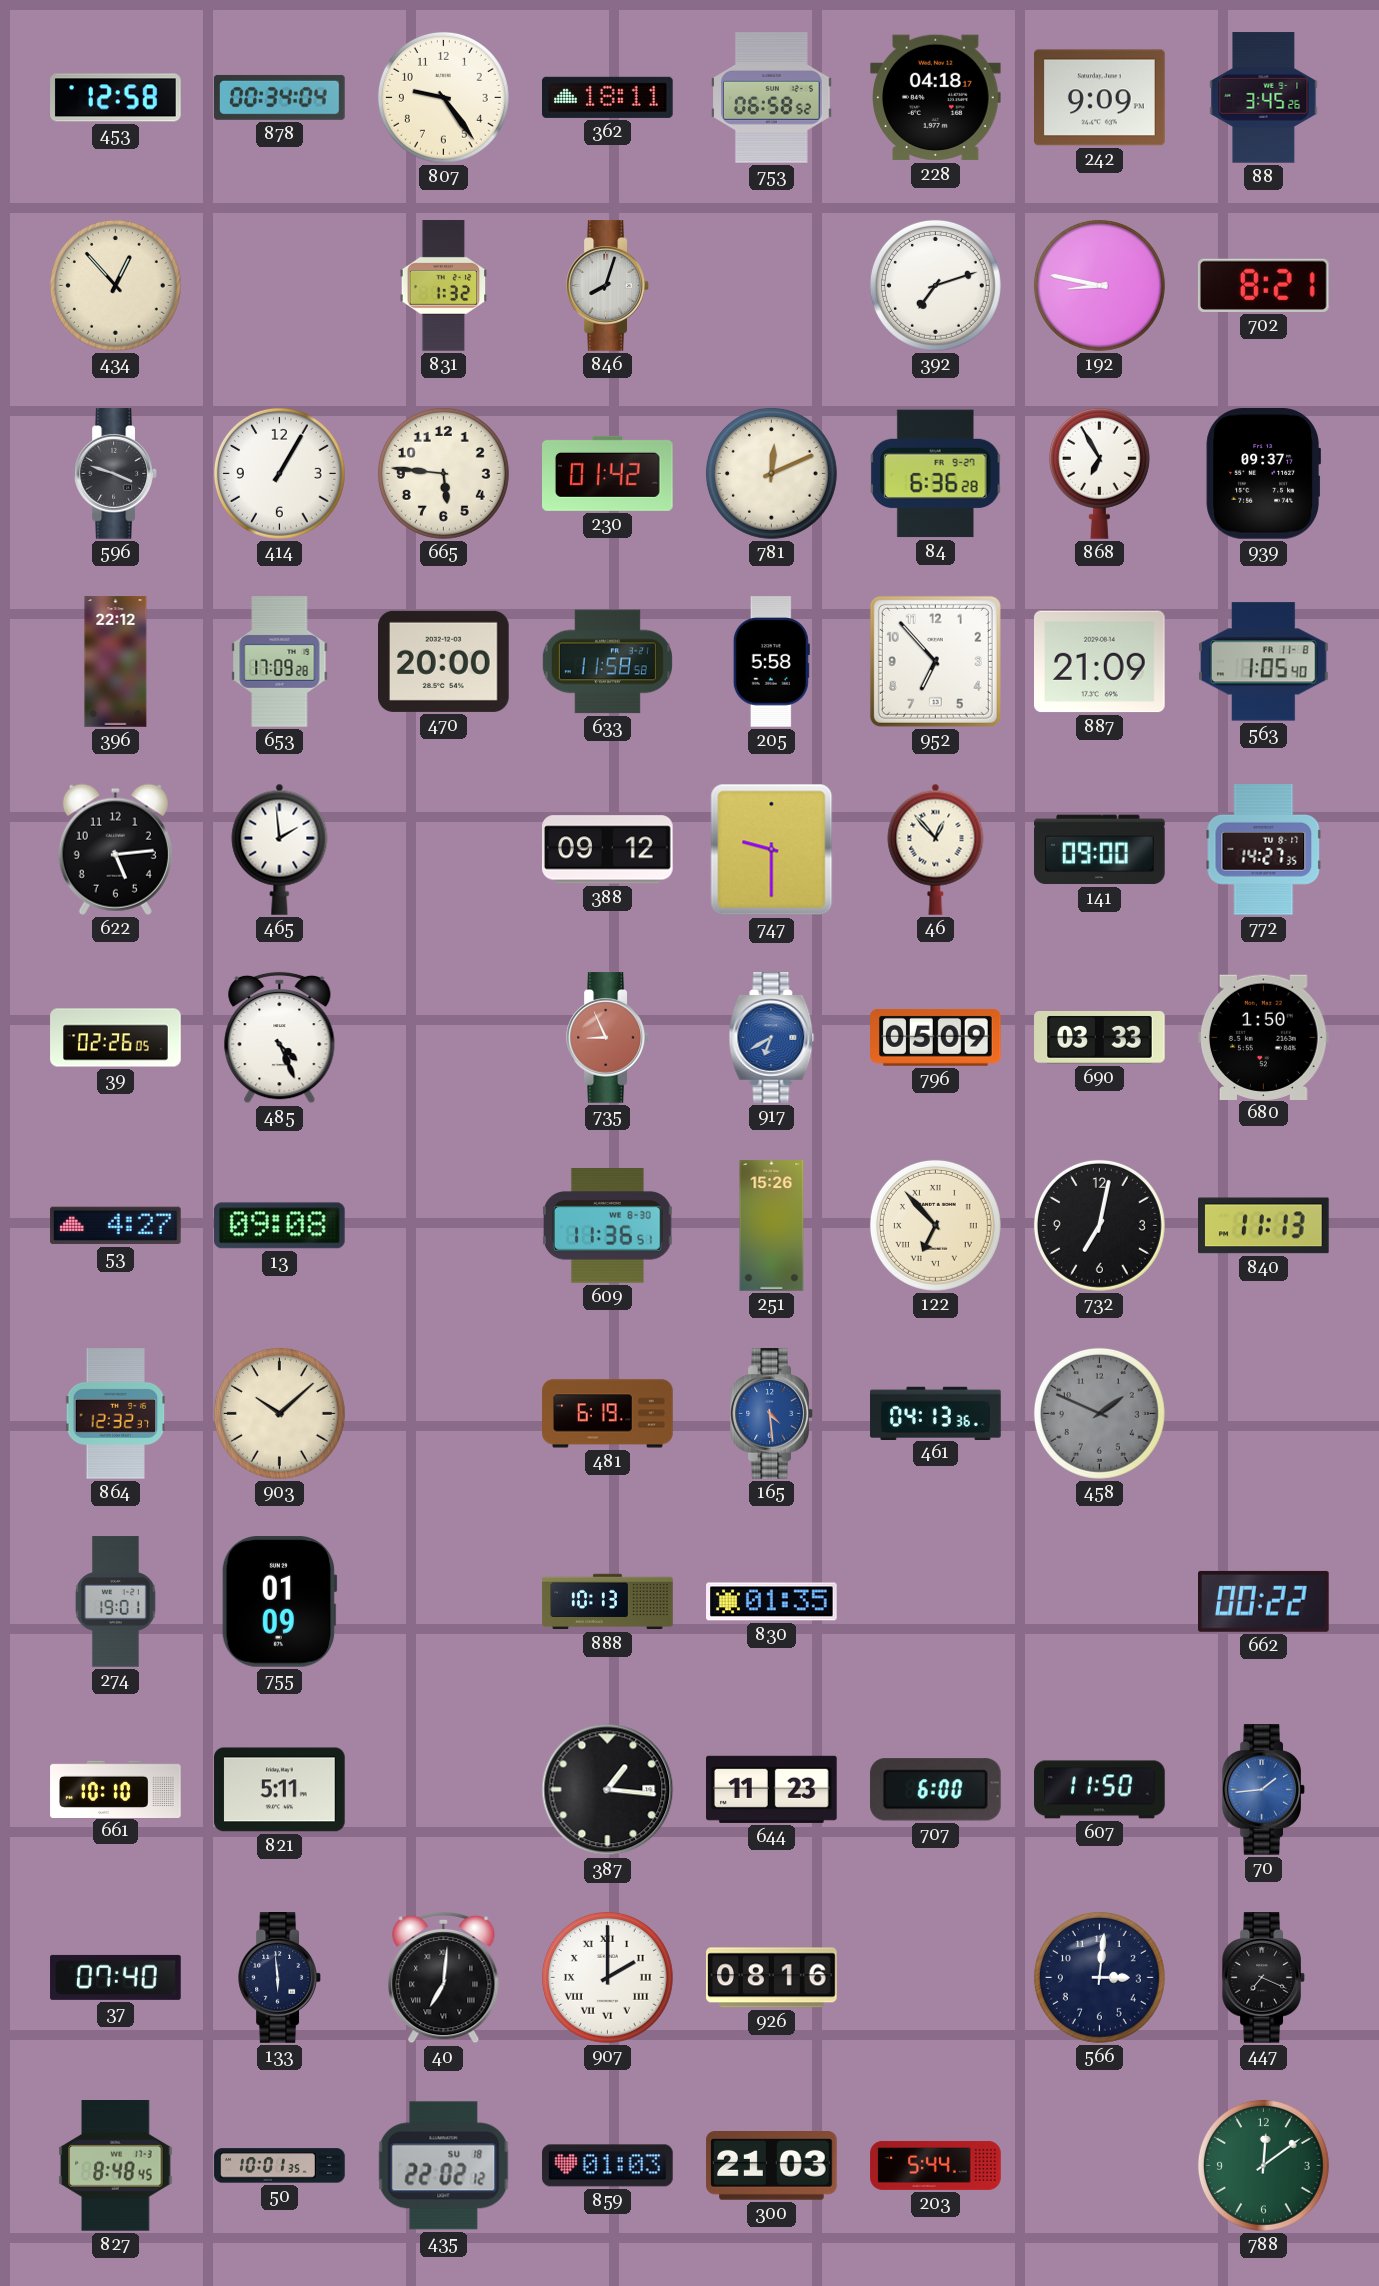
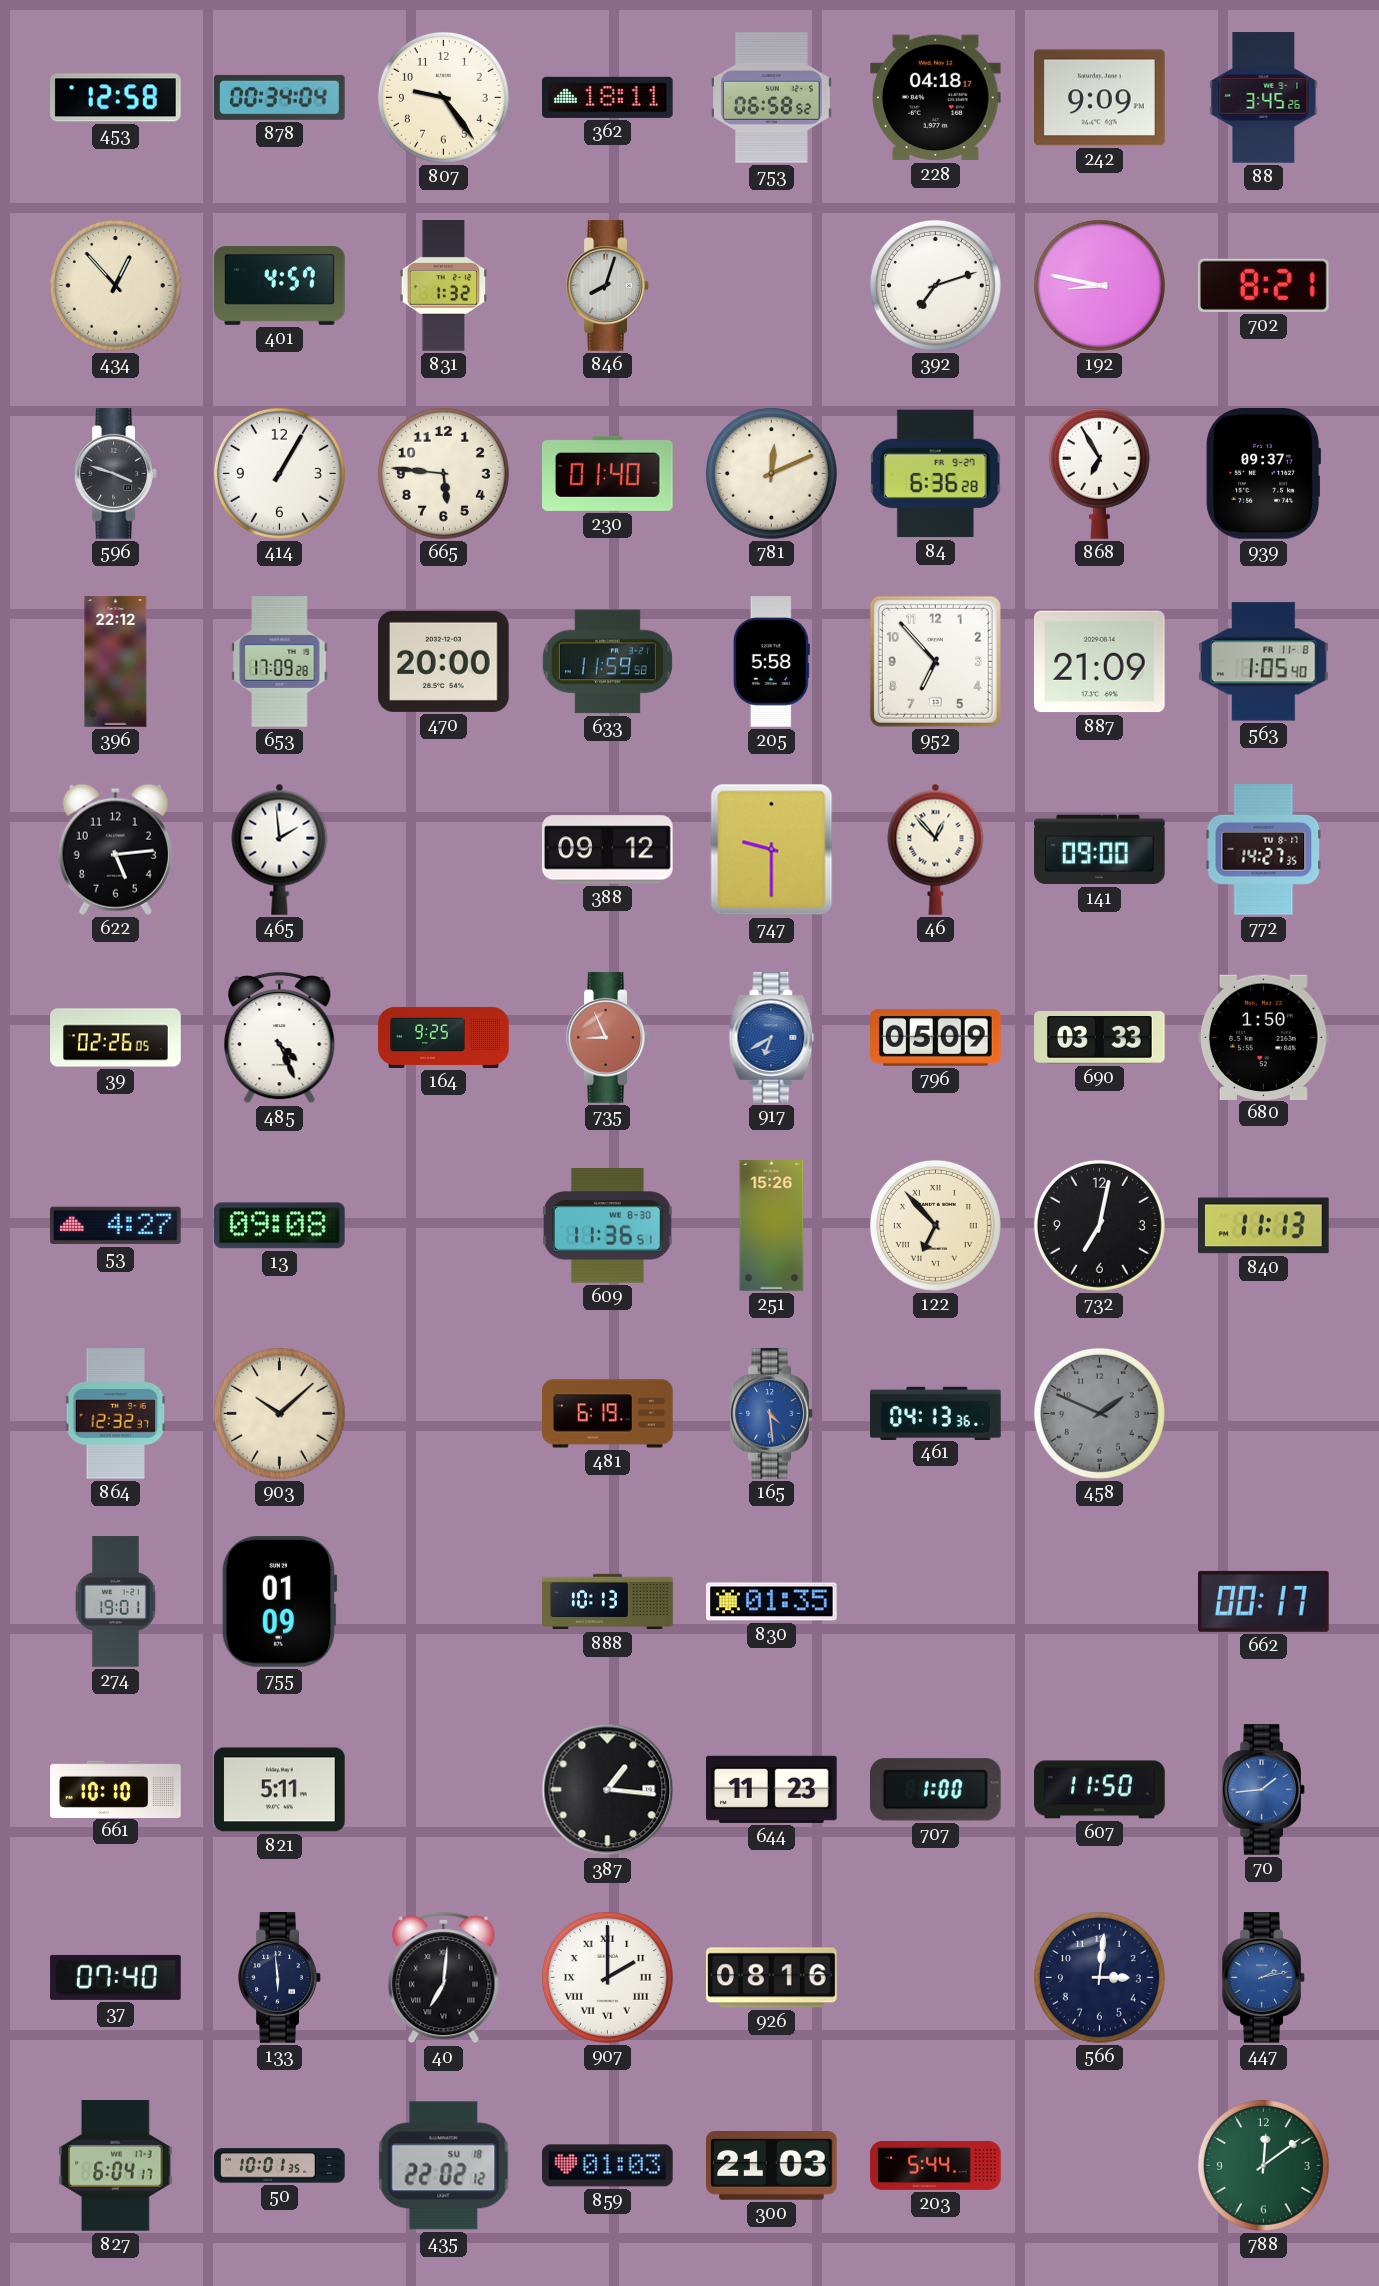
401: none -> 4:57 (280, 285)
230: 01:42 -> 01:40 (608, 473)
633: 11:58 -> 11:59 (607, 662)
164: none -> 9:25 (444, 1037)
662: 00:22 -> 00:17 (1264, 1601)
707: 6:00 -> 1:00 (935, 1790)
447: 7:19 -> 2:13 (1264, 1978)
447 dial: black -> blue (1264, 1978)
827: 8:48 -> 6:04 (116, 2166)
